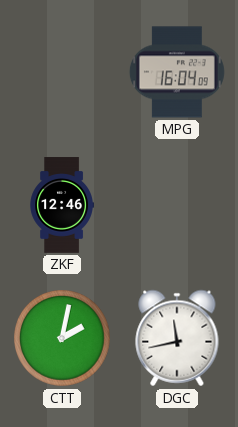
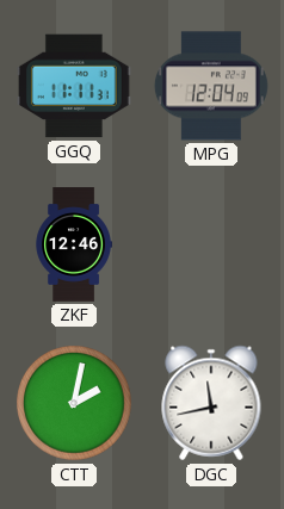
GGQ: none -> 11:11 (75, 86)
MPG: 16:04 -> 12:04 (211, 86)
